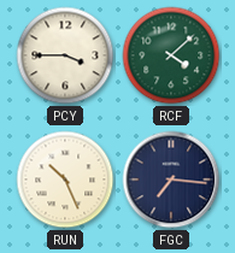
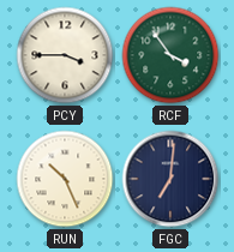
RCF: 4:08 -> 3:54 (170, 55)
FGC: 7:16 -> 7:01 (170, 179)
